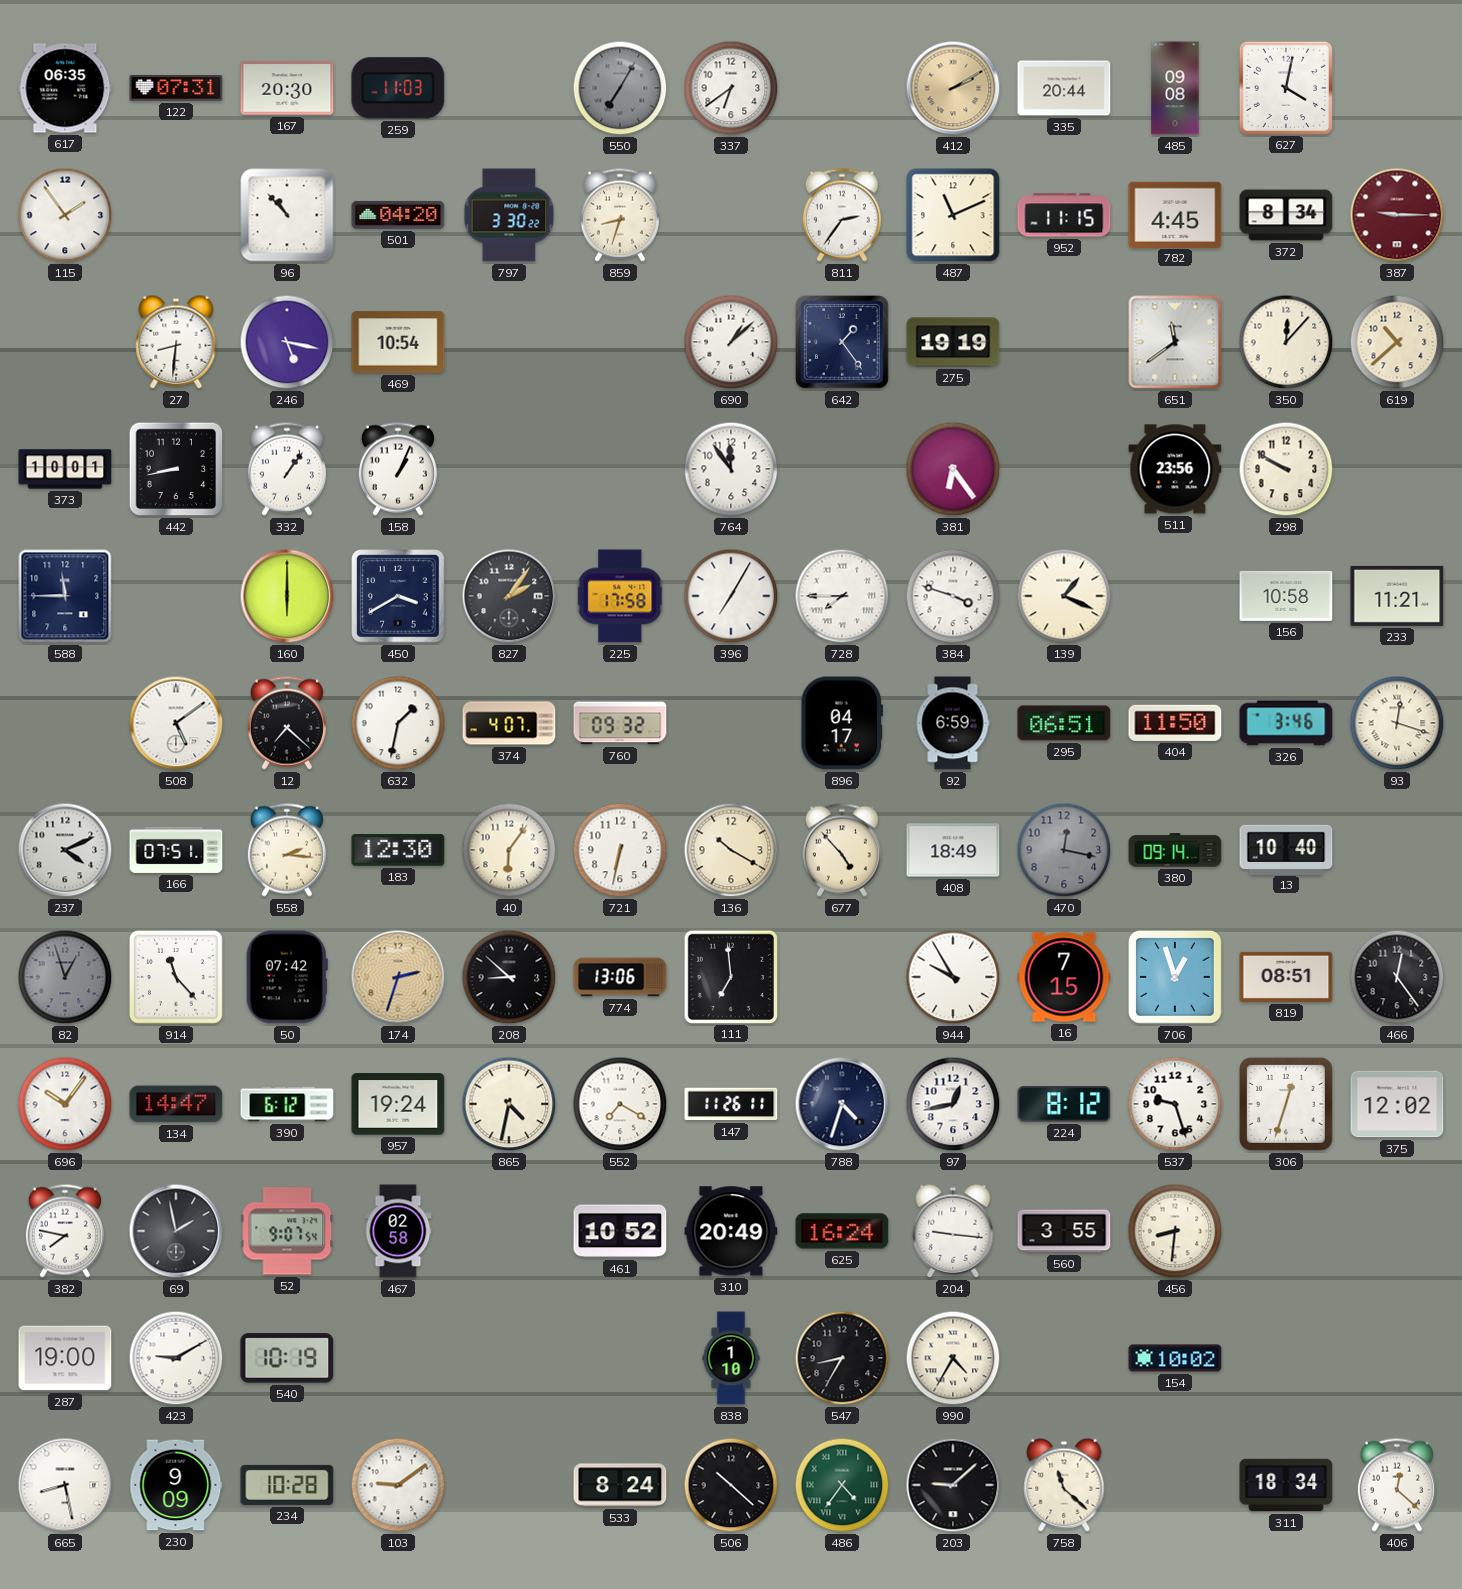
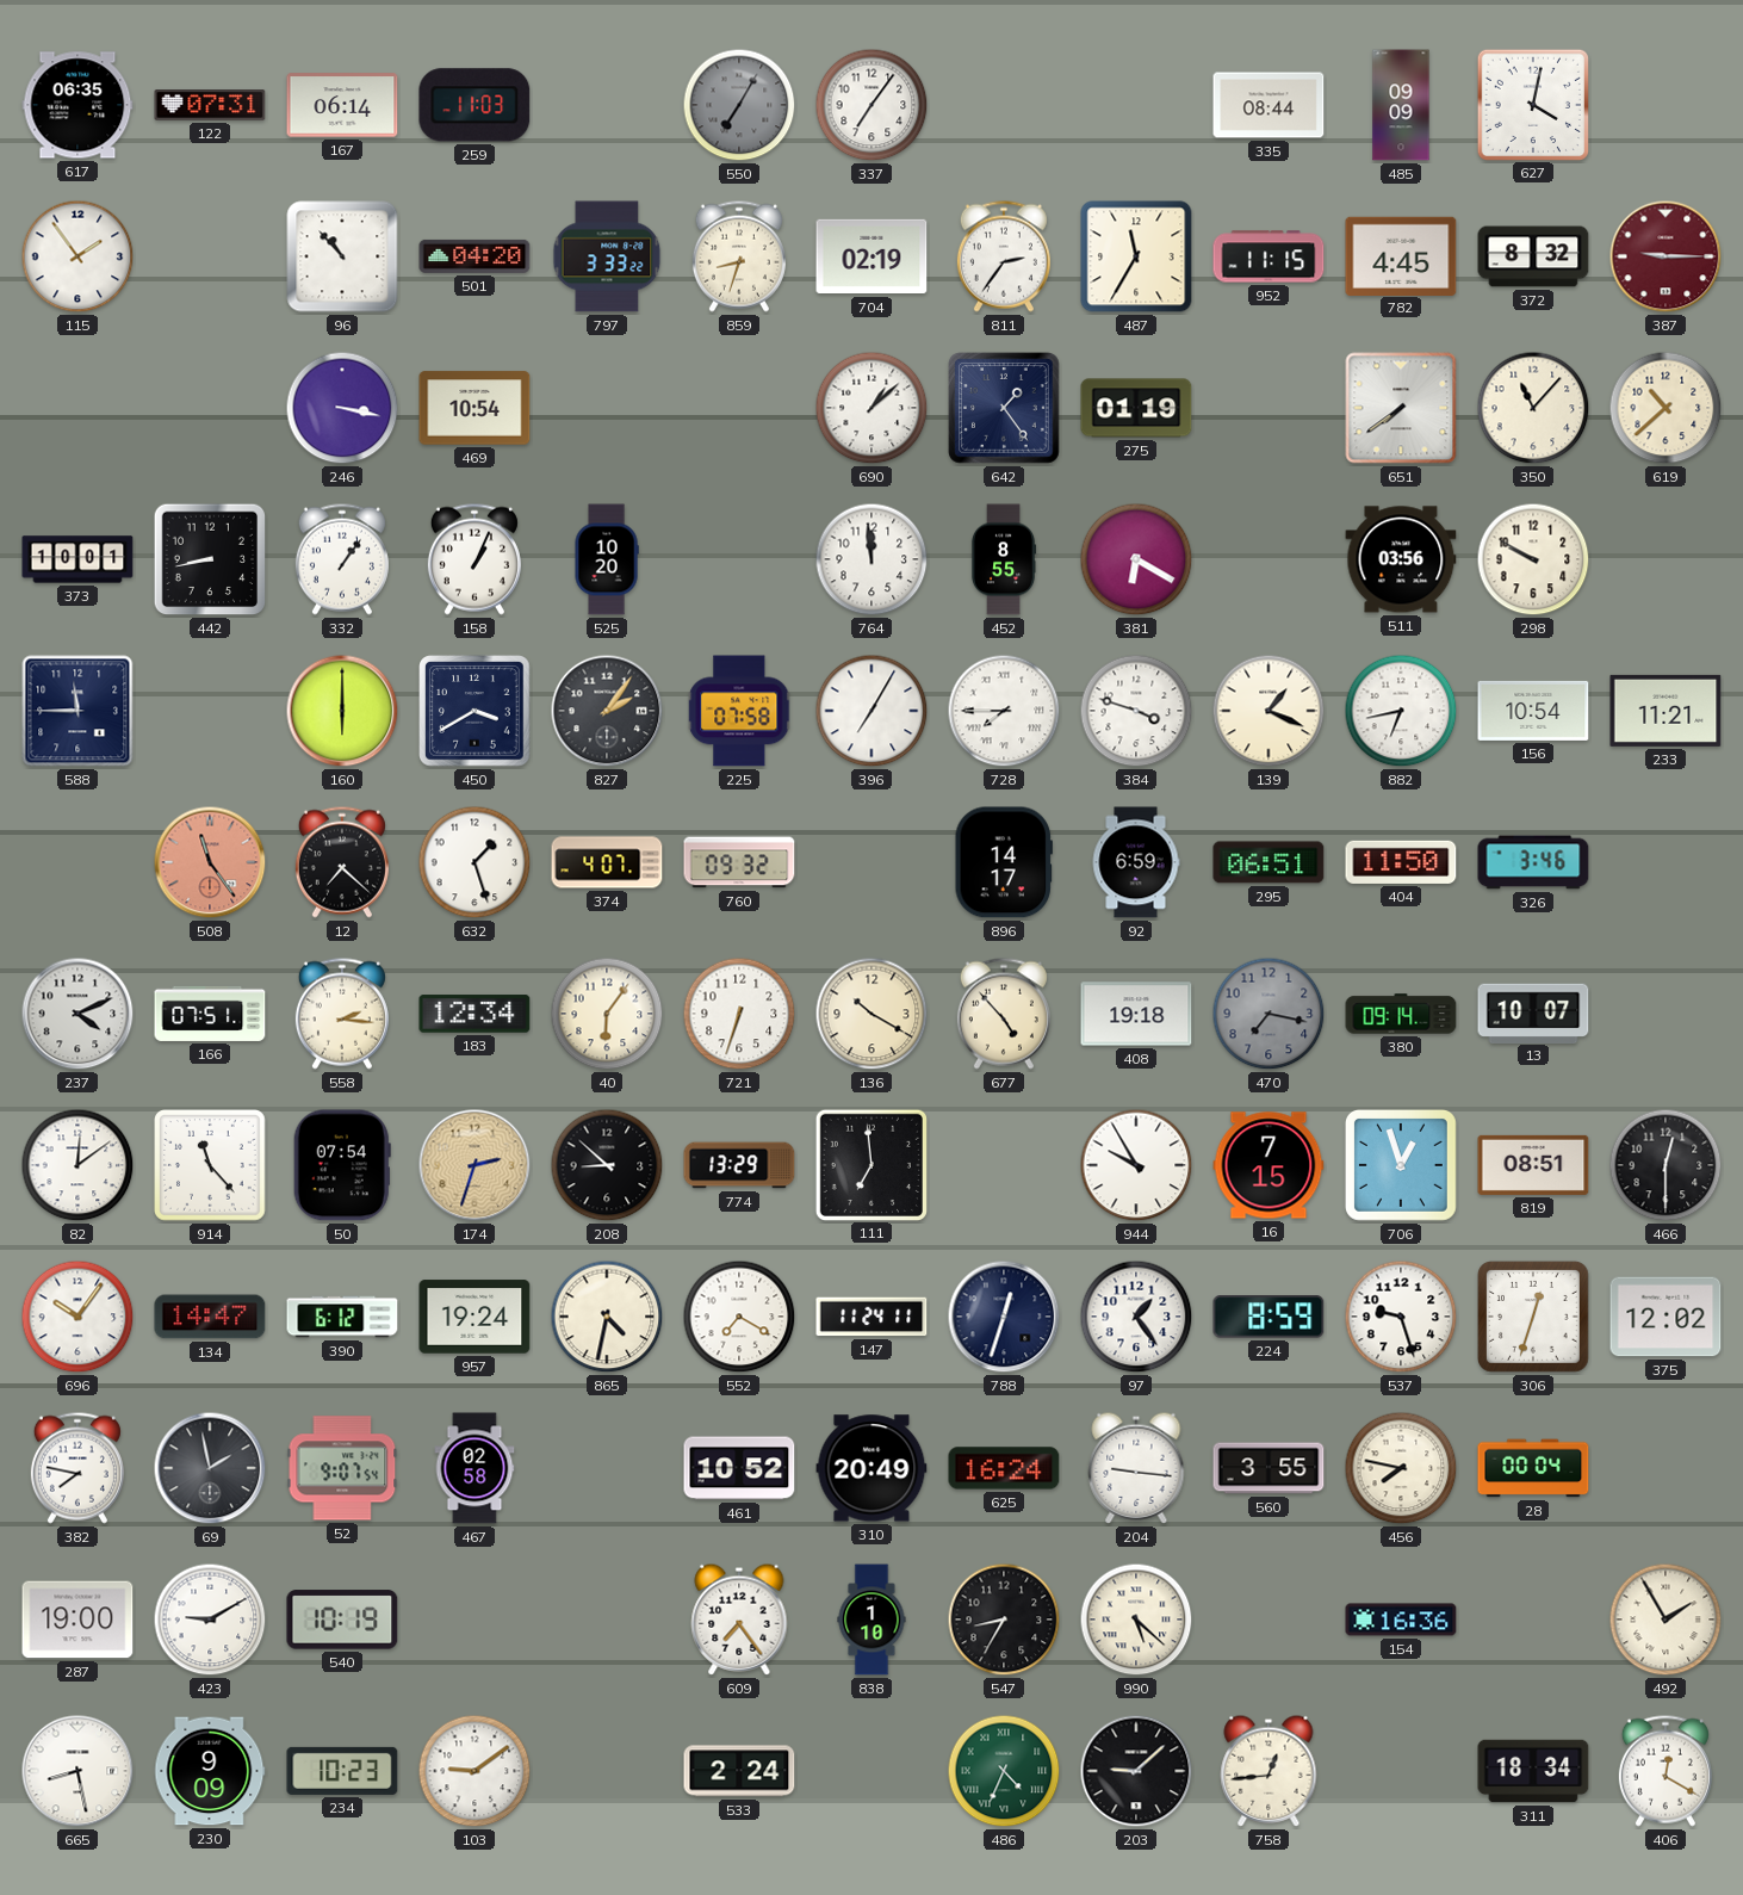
167: 20:30 -> 06:14 (342, 105)
337: 6:39 -> 7:06 (871, 105)
412: 2:10 -> none (953, 88)
335: 20:44 -> 08:44 (1269, 105)
485: 09:08 -> 09:09 (1401, 105)
797: 3:30 -> 3:33 (607, 256)
704: none -> 02:19 (871, 256)
487: 11:11 -> 11:35 (1136, 256)
372: 8:34 -> 8:32 (1533, 256)
27: 8:31 -> none (176, 342)
246: 5:17 -> 3:17 (342, 408)
275: 19:19 -> 01:19 (1136, 408)
651: 11:39 -> 7:39 (1401, 408)
350: 12:07 -> 11:07 (1533, 408)
525: none -> 10:20 (607, 559)
764: 11:54 -> 11:59 (871, 559)
452: none -> 8:55 (1004, 559)
381: 6:24 -> 6:20 (1136, 559)
511: 23:56 -> 03:56 (1401, 559)
225: 17:58 -> 07:58 (740, 711)
882: none -> 6:43 (1401, 711)
156: 10:58 -> 10:54 (1533, 711)
508: 5:09 -> 11:24 (210, 862)
508 dial: white -> salmon (210, 862)
632: 1:32 -> 1:27 (474, 862)
896: 04:17 -> 14:17 (1004, 862)
93: 12:18 -> none (1397, 723)
183: 12:30 -> 12:34 (474, 1014)
721: 6:32 -> 6:33 (739, 1014)
408: 18:49 -> 19:18 (1136, 1014)
470: 12:17 -> 7:17 (1269, 1014)
13: 10:40 -> 10:07 (1533, 1012)
82: 12:57 -> 12:09 (77, 1165)
82 dial: grey -> white (77, 1165)
50: 07:42 -> 07:54 (342, 1165)
774: 13:06 -> 13:29 (739, 1165)
466: 12:24 -> 12:30 (1666, 1165)
147: 11:26 -> 11:24 (871, 1317)
788: 4:33 -> 12:33 (1004, 1317)
97: 12:43 -> 1:24 (1136, 1317)
224: 8:12 -> 8:59 (1269, 1317)
456: 8:31 -> 7:47 (1401, 1468)
28: none -> 00:04 (1533, 1468)
609: none -> 7:24 (739, 1620)
990: 4:35 -> 5:22 (1136, 1620)
154: 10:02 -> 16:36 (1401, 1620)
492: none -> 1:55 (1666, 1620)
234: 10:28 -> 10:23 (342, 1771)
533: 8:24 -> 2:24 (739, 1771)
506: 10:22 -> none (731, 1485)
486: 4:36 -> 4:34 (1004, 1771)
758: 11:22 -> 12:44 (1269, 1771)
406: 12:22 -> 12:20 (1666, 1771)
